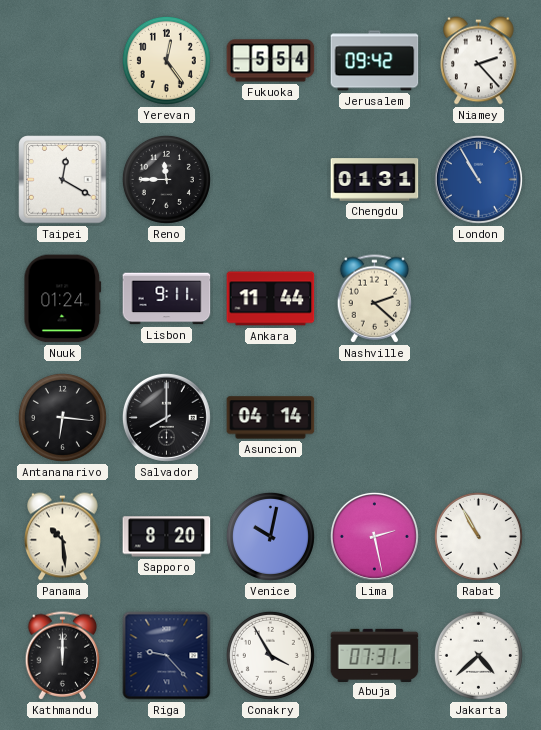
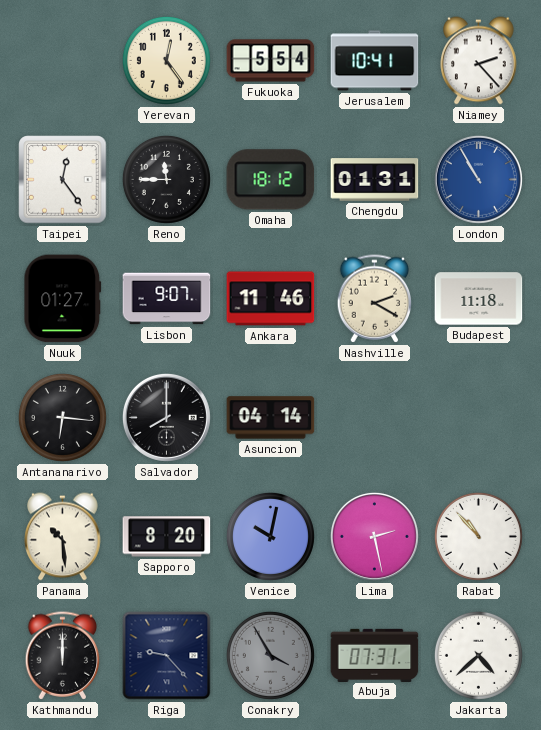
Jerusalem: 09:42 -> 10:41 (375, 61)
Taipei: 12:20 -> 12:24 (63, 180)
Omaha: none -> 18:12 (271, 180)
Nuuk: 01:24 -> 01:27 (63, 299)
Lisbon: 9:11 -> 9:07 (167, 299)
Ankara: 11:44 -> 11:46 (271, 299)
Nashville: 2:22 -> 2:20 (375, 299)
Budapest: none -> 11:18 (479, 299)
Rabat: 10:55 -> 10:53 (478, 536)
Conakry dial: white -> grey (270, 655)
